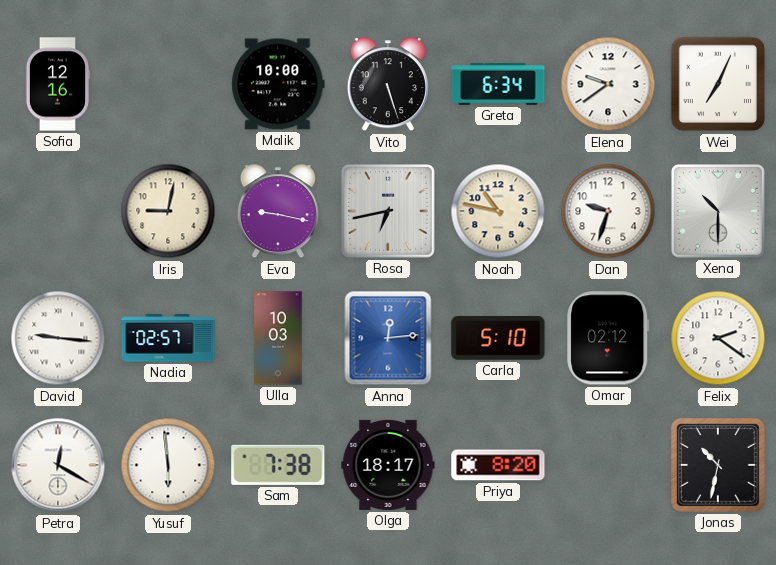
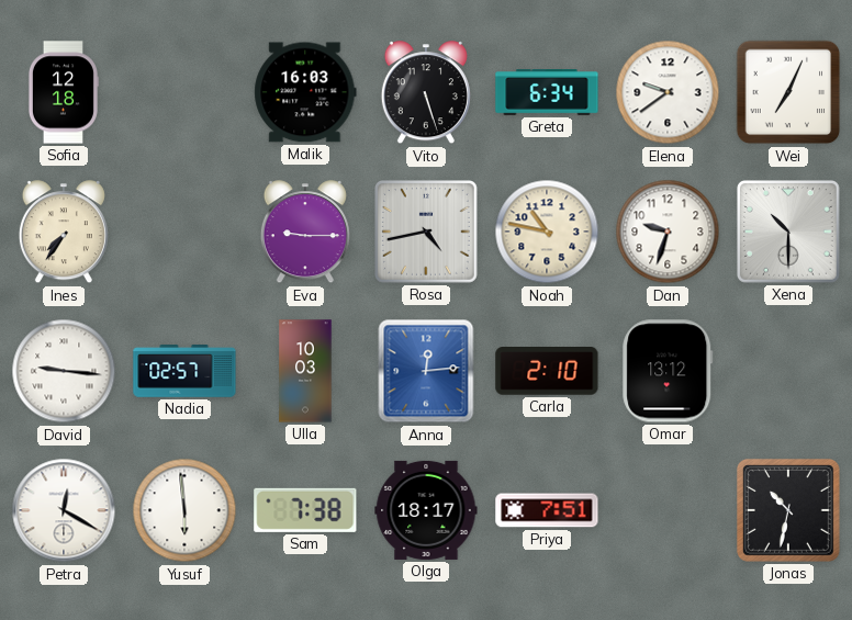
Sofia: 12:16 -> 12:18 (63, 92)
Malik: 10:00 -> 16:03 (305, 92)
Ines: none -> 7:36 (64, 233)
Iris: 9:02 -> none (168, 211)
Eva: 9:17 -> 9:15 (305, 233)
Rosa: 6:43 -> 4:43 (426, 233)
Carla: 5:10 -> 2:10 (547, 371)
Omar: 02:12 -> 13:12 (668, 371)
Felix: 2:21 -> none (718, 338)
Priya: 8:20 -> 7:51 (547, 510)
